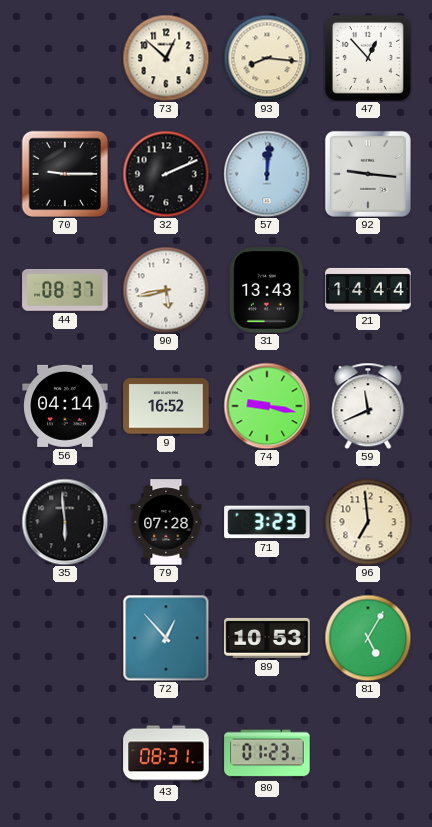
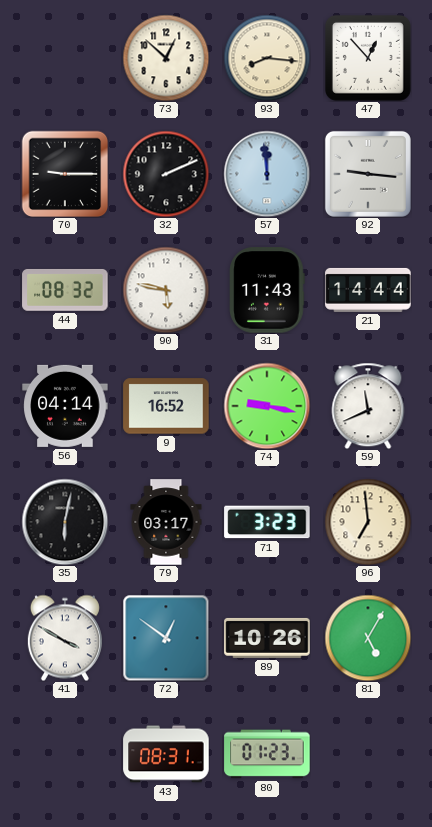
57: 12:01 -> 11:59 (267, 174)
44: 08:37 -> 08:32 (65, 290)
90: 5:43 -> 5:47 (166, 290)
31: 13:43 -> 11:43 (267, 290)
35: 5:59 -> 6:02 (65, 522)
79: 07:28 -> 03:17 (166, 522)
41: none -> 3:50 (65, 638)
72: 12:53 -> 12:51 (166, 638)
89: 10:53 -> 10:26 (267, 638)
